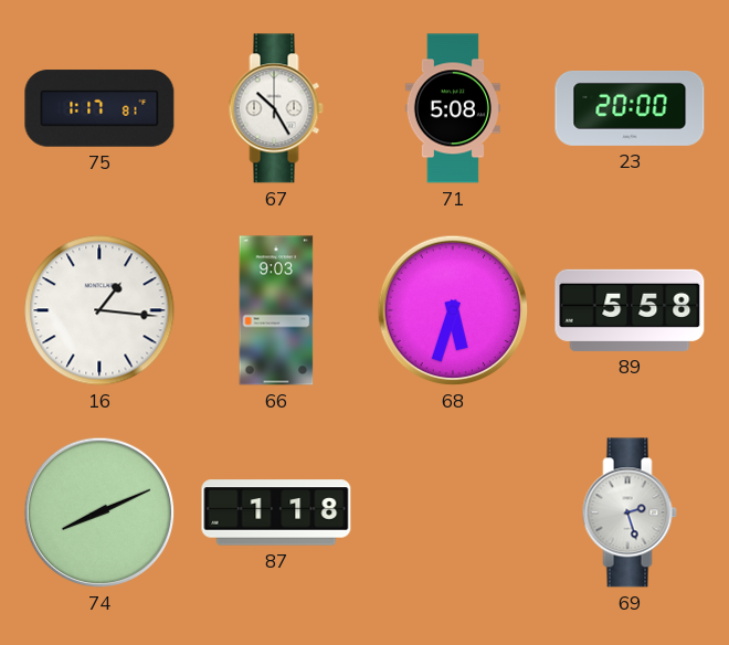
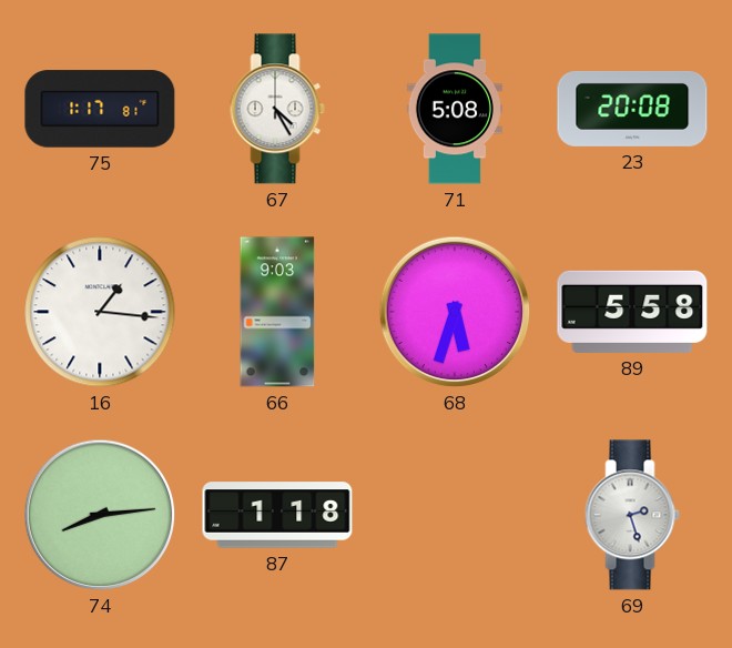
67: 10:25 -> 4:25 (277, 109)
23: 20:00 -> 20:08 (632, 109)
74: 8:11 -> 8:14 (100, 515)
